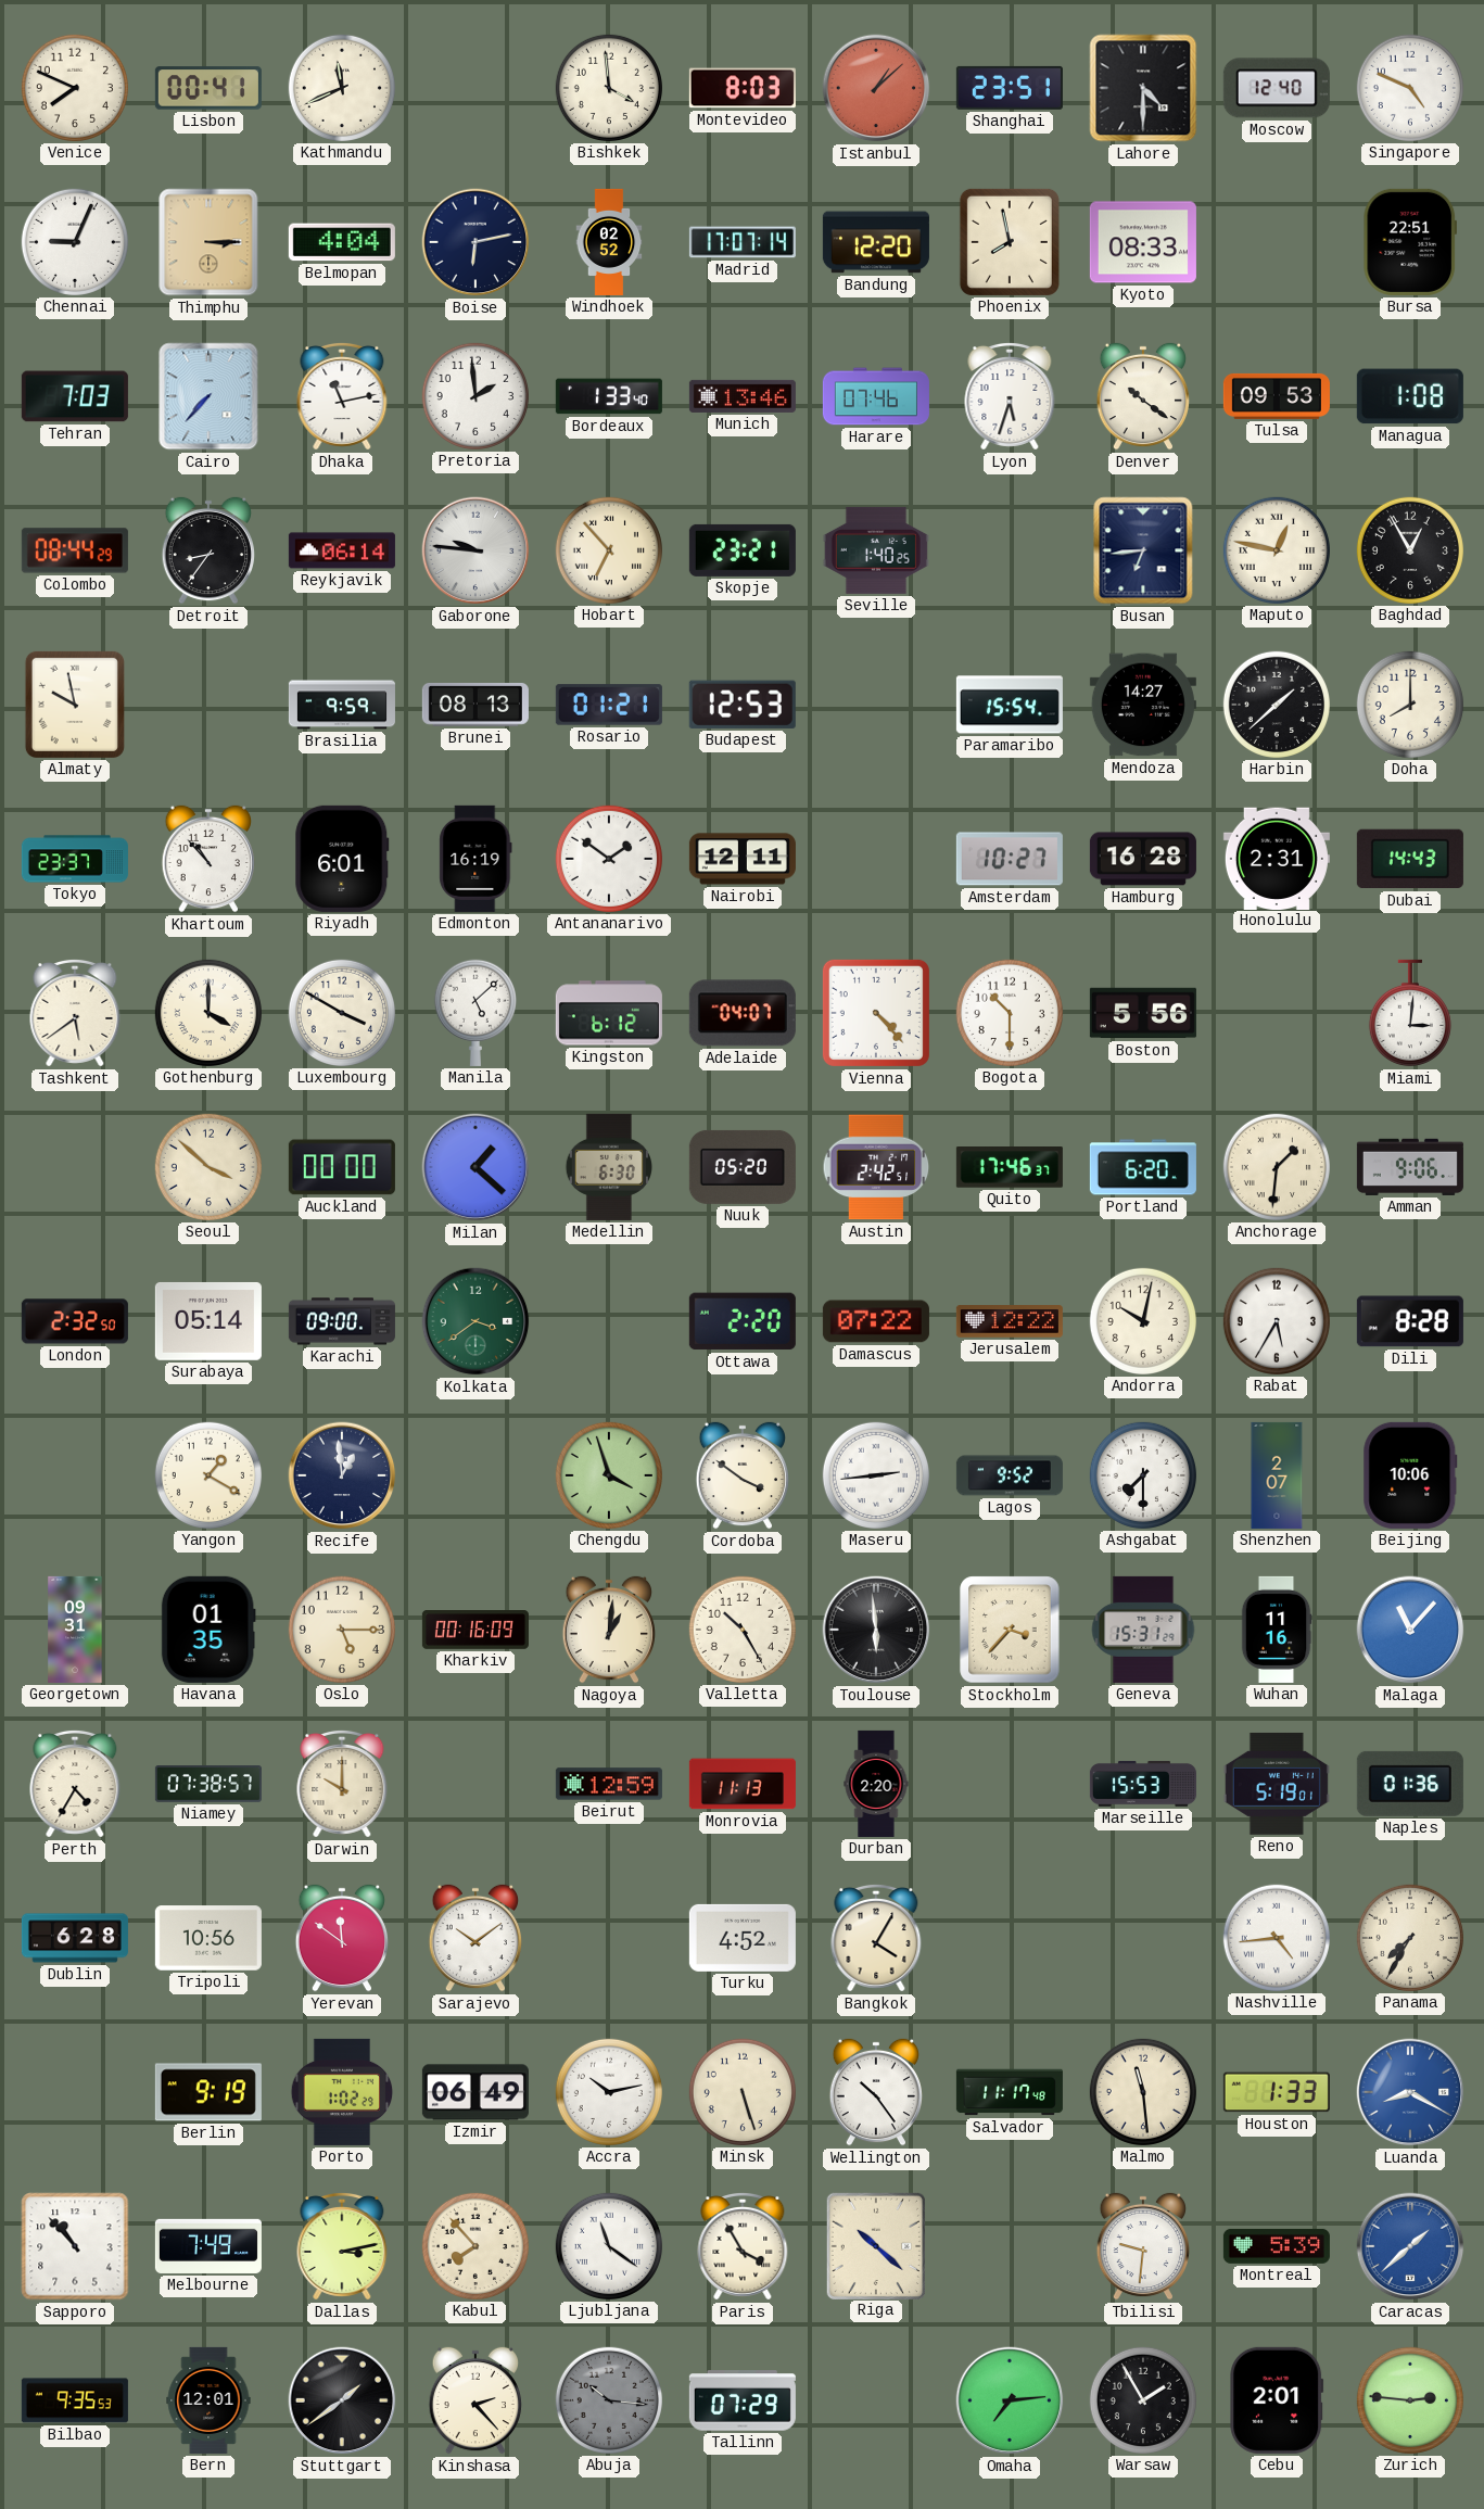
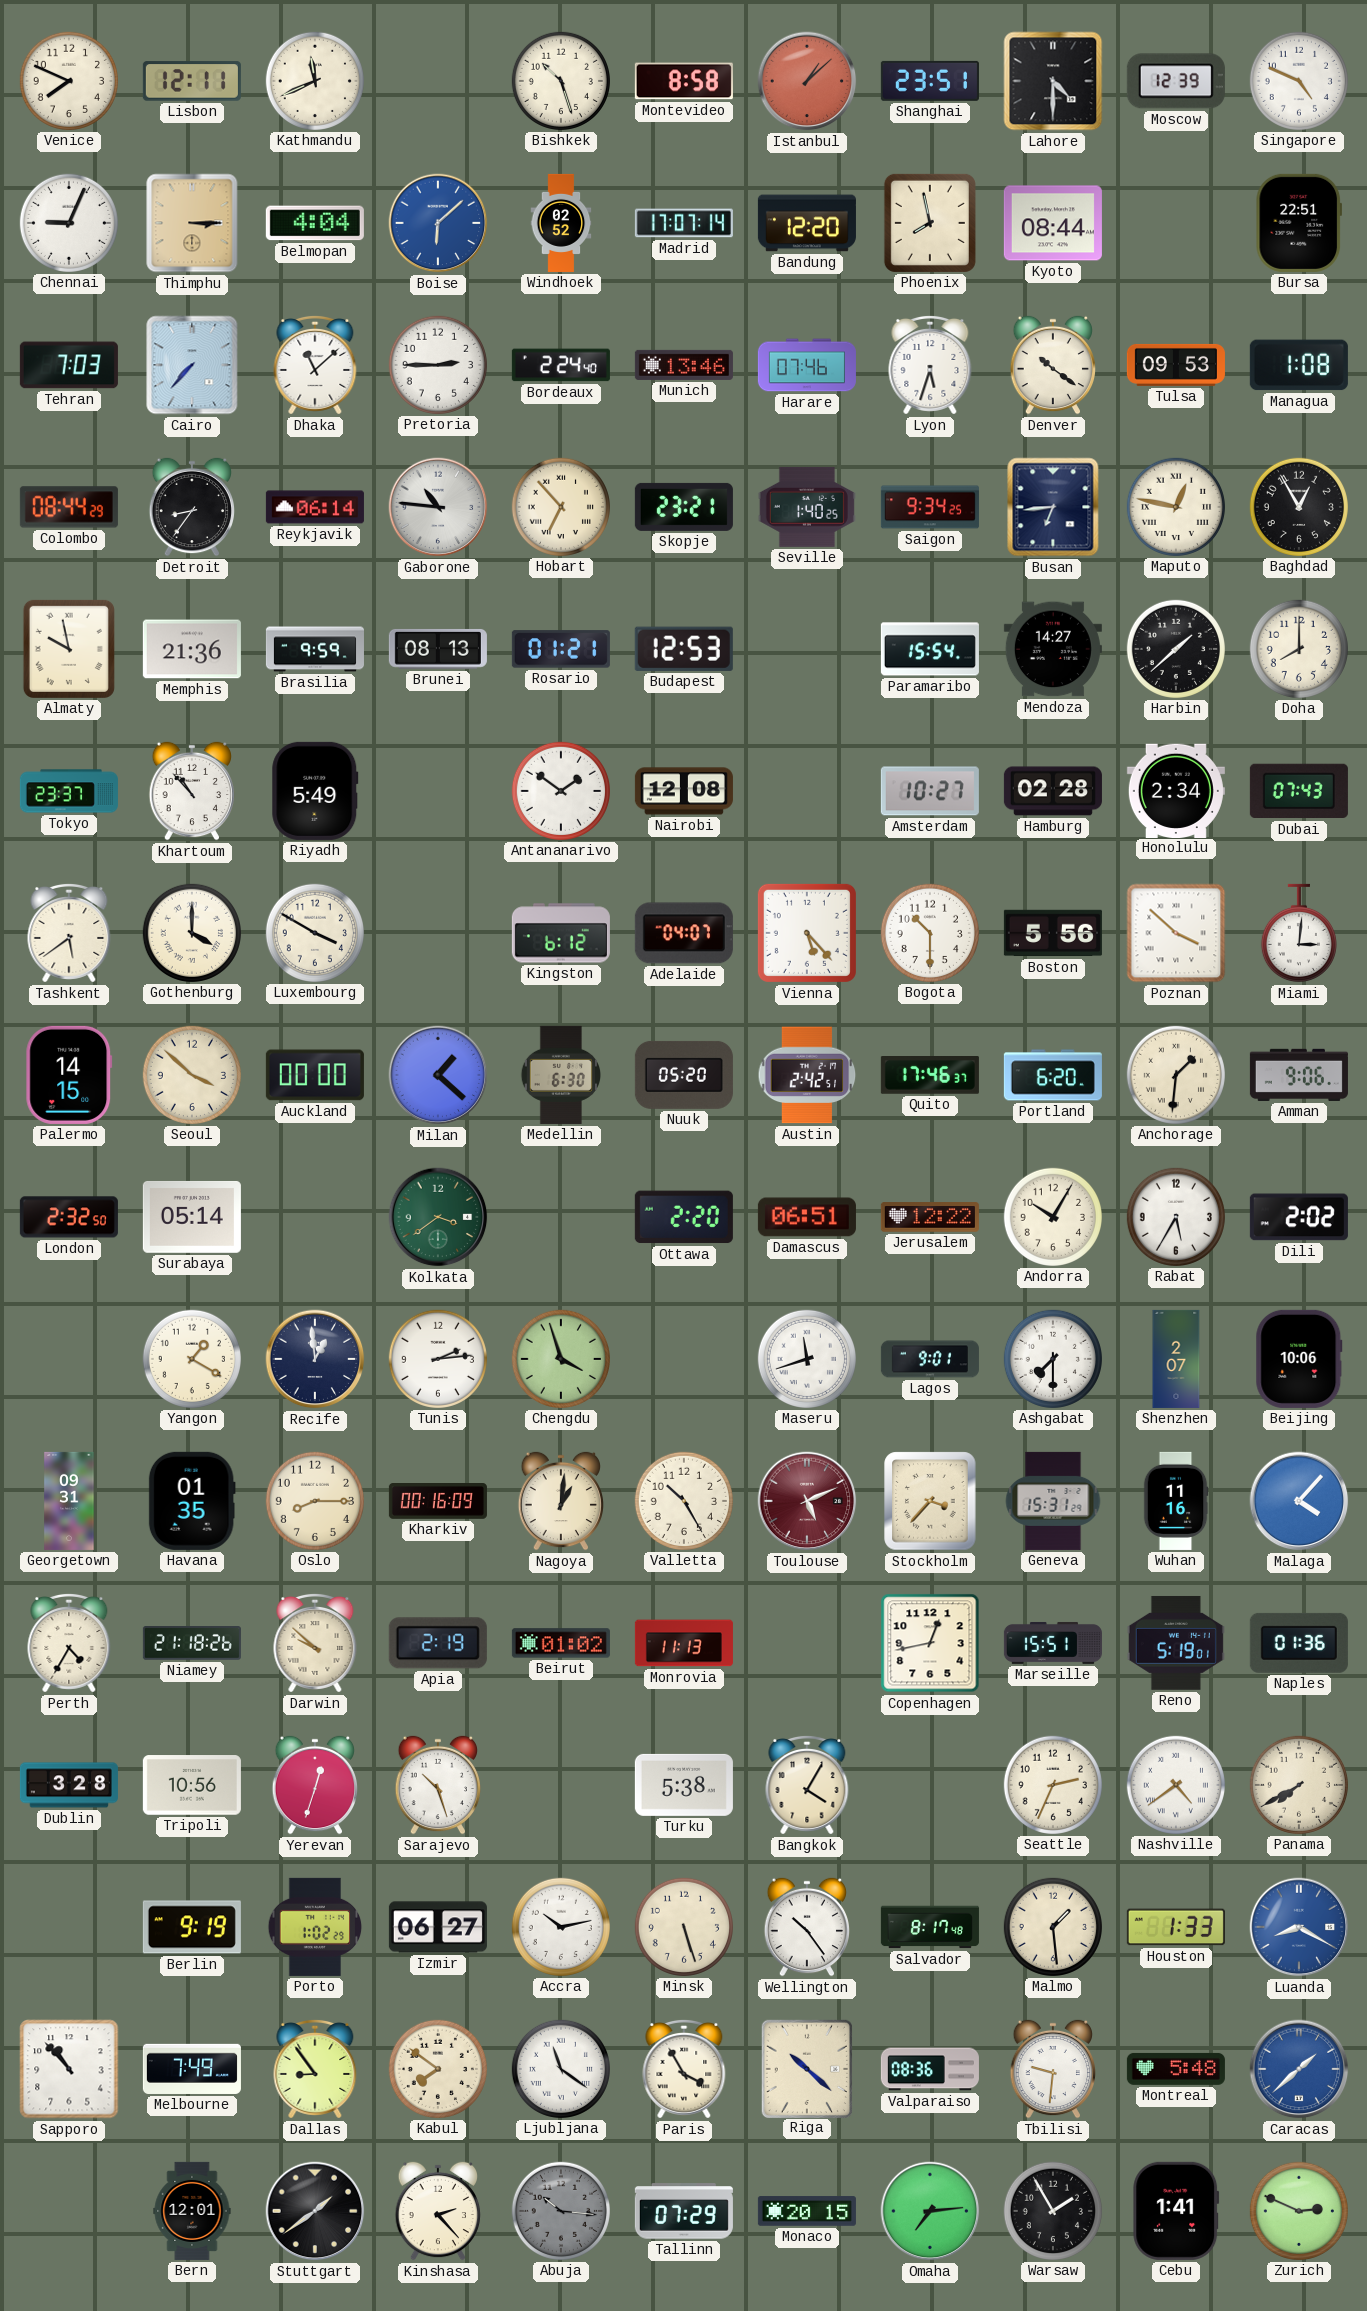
Lisbon: 00:41 -> 12:11 (192, 81)
Bishkek: 3:59 -> 10:27 (561, 81)
Montevideo: 8:03 -> 8:58 (684, 81)
Moscow: 12:40 -> 12:39 (1176, 81)
Boise: 6:13 -> 6:08 (438, 223)
Boise dial: navy -> blue (438, 223)
Kyoto: 08:33 -> 08:44 (1053, 223)
Dhaka: 11:13 -> 11:08 (315, 365)
Pretoria: 1:59 -> 2:45 (438, 365)
Bordeaux: 1:33 -> 2:24 (561, 365)
Gaborone: 9:46 -> 10:46 (438, 507)
Saigon: none -> 9:34 (930, 507)
Memphis: none -> 21:36 (192, 649)
Riyadh: 6:01 -> 5:49 (315, 791)
Edmonton: 16:19 -> none (475, 859)
Nairobi: 12:11 -> 12:08 (684, 791)
Hamburg: 16:28 -> 02:28 (1053, 791)
Honolulu: 2:31 -> 2:34 (1176, 790)
Dubai: 14:43 -> 07:43 (1299, 791)
Manila: 5:08 -> none (475, 1013)
Vienna: 4:23 -> 5:23 (807, 933)
Poznan: none -> 3:52 (1176, 933)
Palermo: none -> 14:15 (69, 1075)
Karachi: 09:00 -> none (342, 1321)
Damascus: 07:22 -> 06:51 (807, 1217)
Andorra: 10:02 -> 10:05 (1053, 1217)
Dili: 8:28 -> 2:02 (1299, 1217)
Tunis: none -> 2:14 (438, 1359)
Cordoba: 3:51 -> none (743, 1475)
Maseru: 2:44 -> 11:42 (807, 1359)
Lagos: 9:52 -> 9:01 (930, 1359)
Oslo: 5:15 -> 8:15 (315, 1501)
Toulouse: 5:59 -> 5:11 (807, 1501)
Toulouse dial: black -> burgundy (807, 1501)
Malaga: 11:07 -> 4:07 (1299, 1501)
Niamey: 07:38 -> 21:18 (192, 1644)
Darwin: 10:00 -> 9:52 (315, 1643)
Apia: none -> 2:19 (438, 1643)
Beirut: 12:59 -> 01:02 (561, 1643)
Durban: 2:20 -> none (876, 1784)
Copenhagen: none -> 12:43 (930, 1643)
Marseille: 15:53 -> 15:51 (1053, 1643)
Dublin: 6:28 -> 3:28 (69, 1785)
Yerevan: 11:51 -> 12:33 (315, 1785)
Sarajevo: 10:09 -> 10:27 (438, 1785)
Turku: 4:52 -> 5:38 (684, 1785)
Seattle: none -> 2:34 (1053, 1785)
Nashville: 4:44 -> 4:39 (1176, 1785)
Panama: 7:35 -> 7:40 (1299, 1785)
Izmir: 06:49 -> 06:27 (438, 1927)
Salvador: 11:17 -> 8:17 (930, 1927)
Malmo: 11:29 -> 1:29 (1053, 1927)
Dallas: 3:13 -> 8:54 (315, 2069)
Kabul: 7:53 -> 7:51 (438, 2069)
Valparaiso: none -> 08:36 (930, 2069)
Montreal: 5:39 -> 5:48 (1176, 2069)
Bilbao: 9:35 -> none (75, 2400)
Monaco: none -> 20:15 (807, 2211)
Cebu: 2:01 -> 1:41 (1176, 2211)
Zurich: 2:46 -> 2:49 (1299, 2211)
